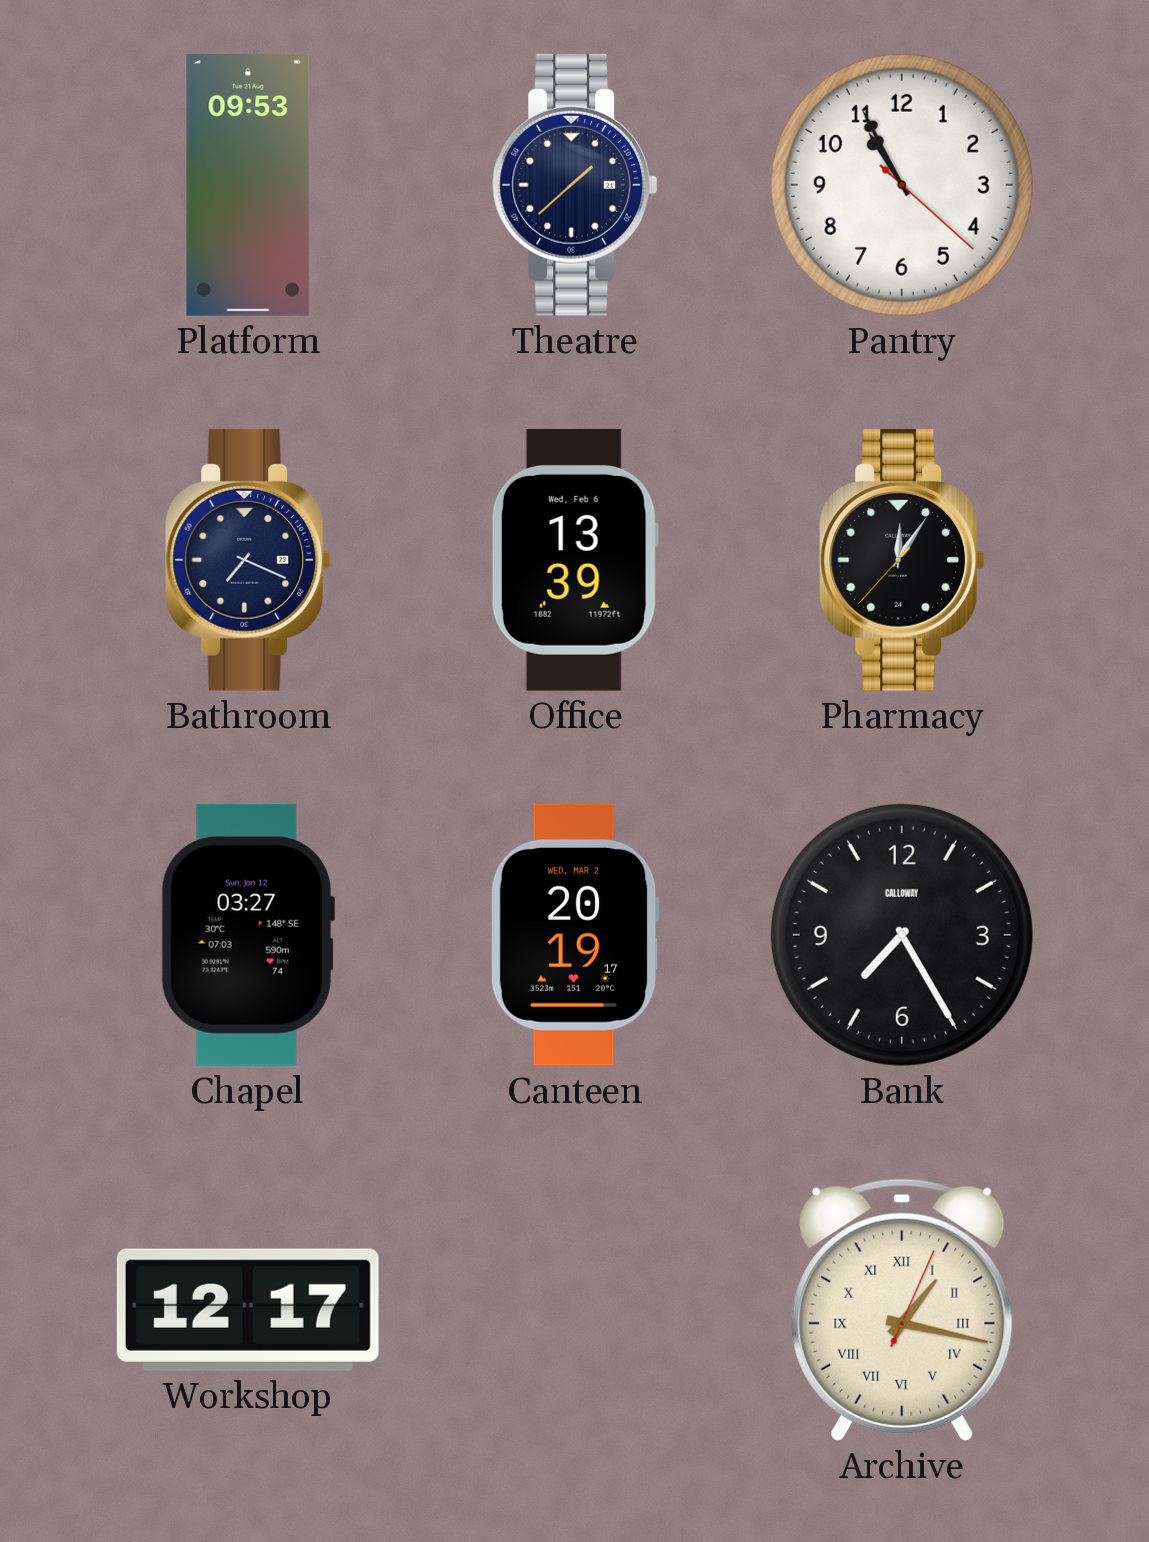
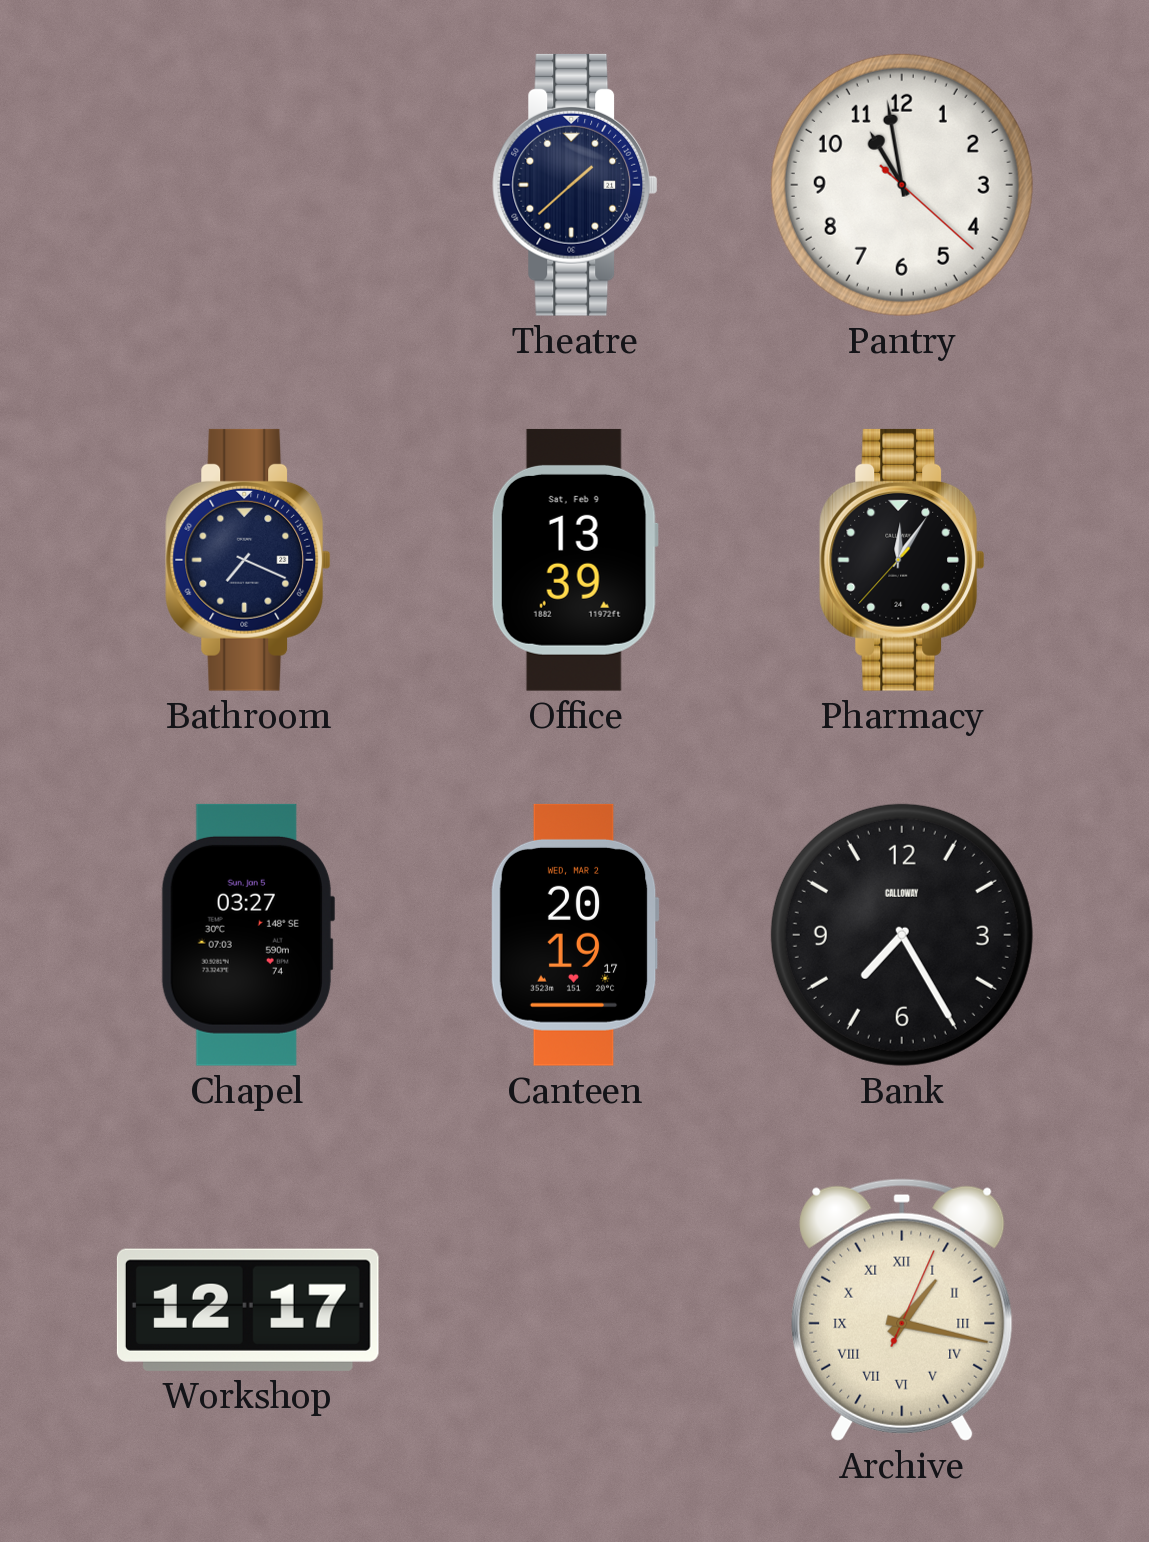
Platform: 09:53 -> none (248, 185)
Pantry: 10:55 -> 10:58 (902, 185)
Office date: Wed, Feb 6 -> Sat, Feb 9 (575, 560)
Chapel date: Sun, Jan 12 -> Sun, Jan 5 (247, 935)
